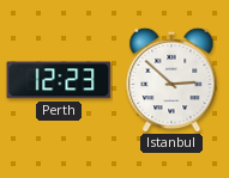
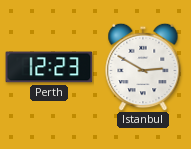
Istanbul: 2:52 -> 2:50 (143, 67)
